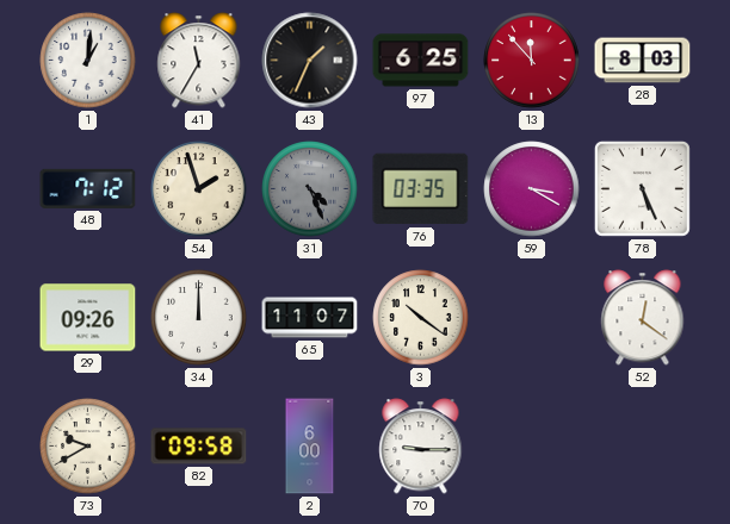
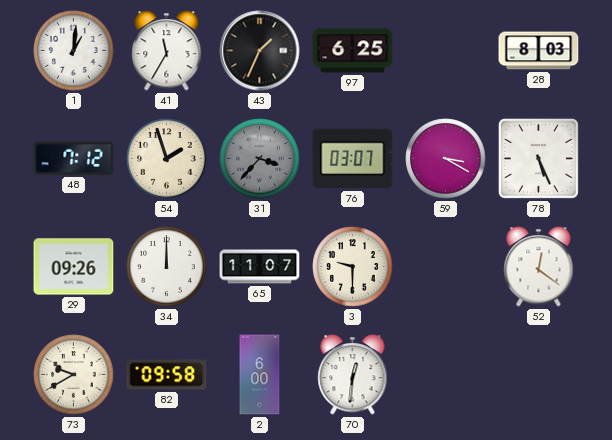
13: 11:53 -> none (532, 61)
31: 4:26 -> 3:37 (260, 159)
76: 03:35 -> 03:07 (353, 159)
3: 10:21 -> 9:30 (353, 267)
70: 9:15 -> 12:31 (353, 375)
